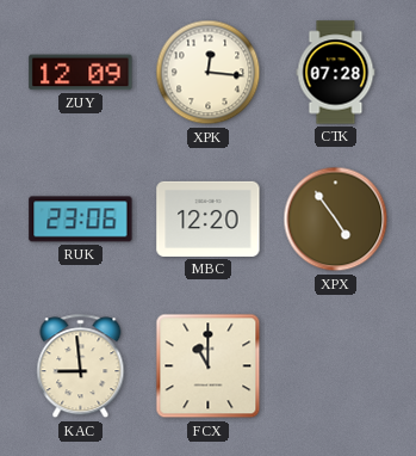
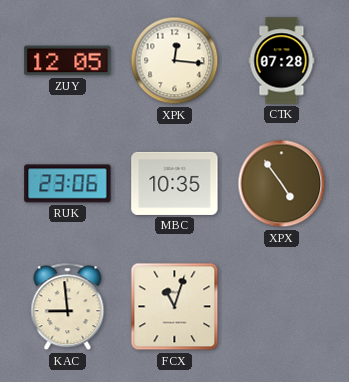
ZUY: 12:09 -> 12:05 (68, 61)
MBC: 12:20 -> 10:35 (175, 183)
FCX: 11:00 -> 11:03 (175, 307)
